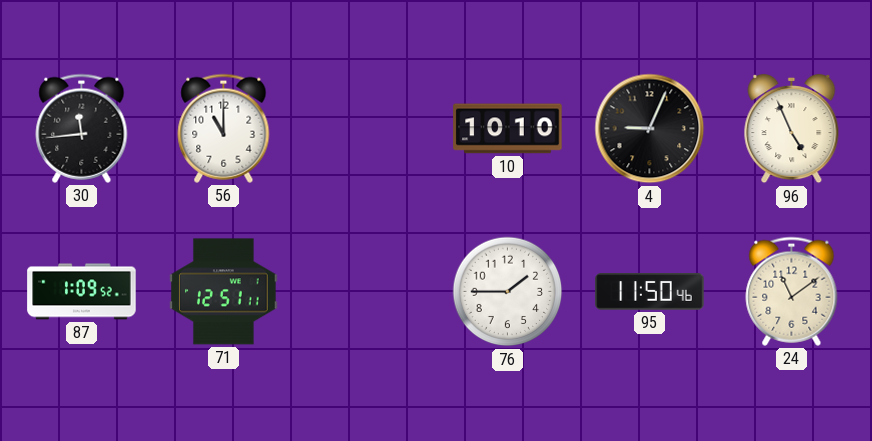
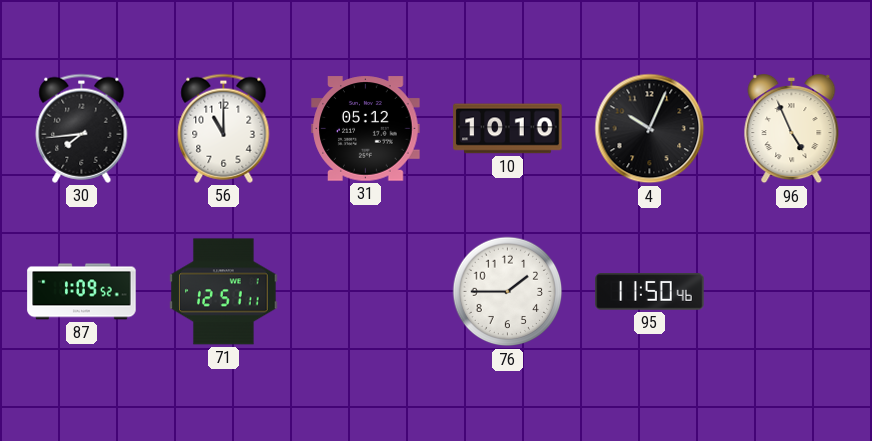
30: 11:44 -> 7:44 (82, 128)
31: none -> 05:12 (366, 129)
4: 9:04 -> 10:04 (650, 129)
24: 11:09 -> none (792, 291)
